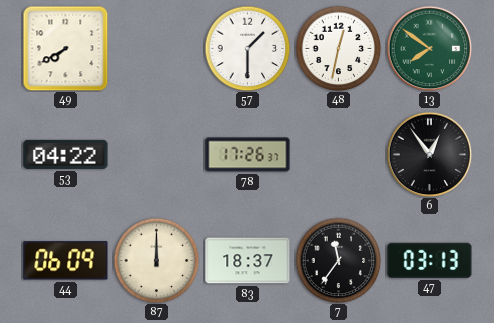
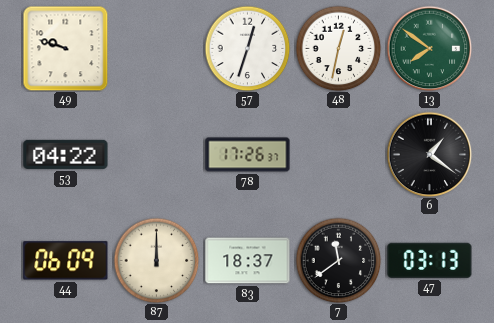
49: 7:40 -> 9:48 (65, 48)
57: 1:30 -> 12:33 (247, 48)
6: 12:54 -> 1:21 (429, 154)
7: 11:36 -> 11:39 (338, 260)
